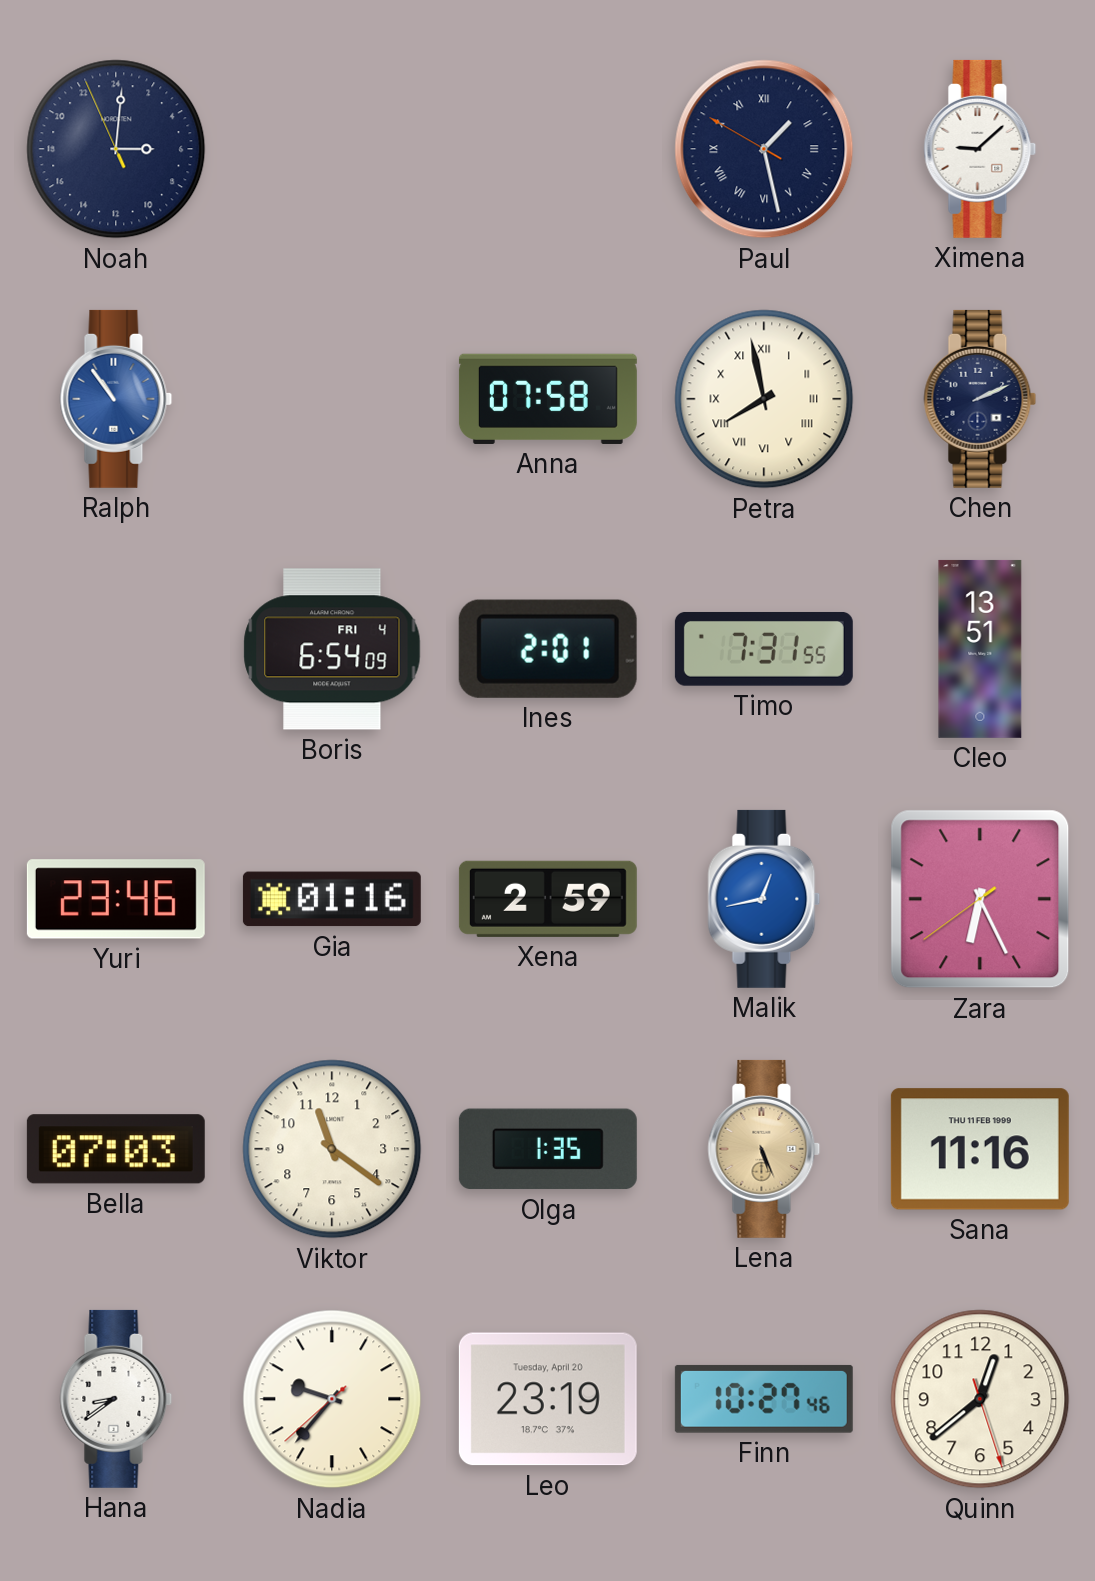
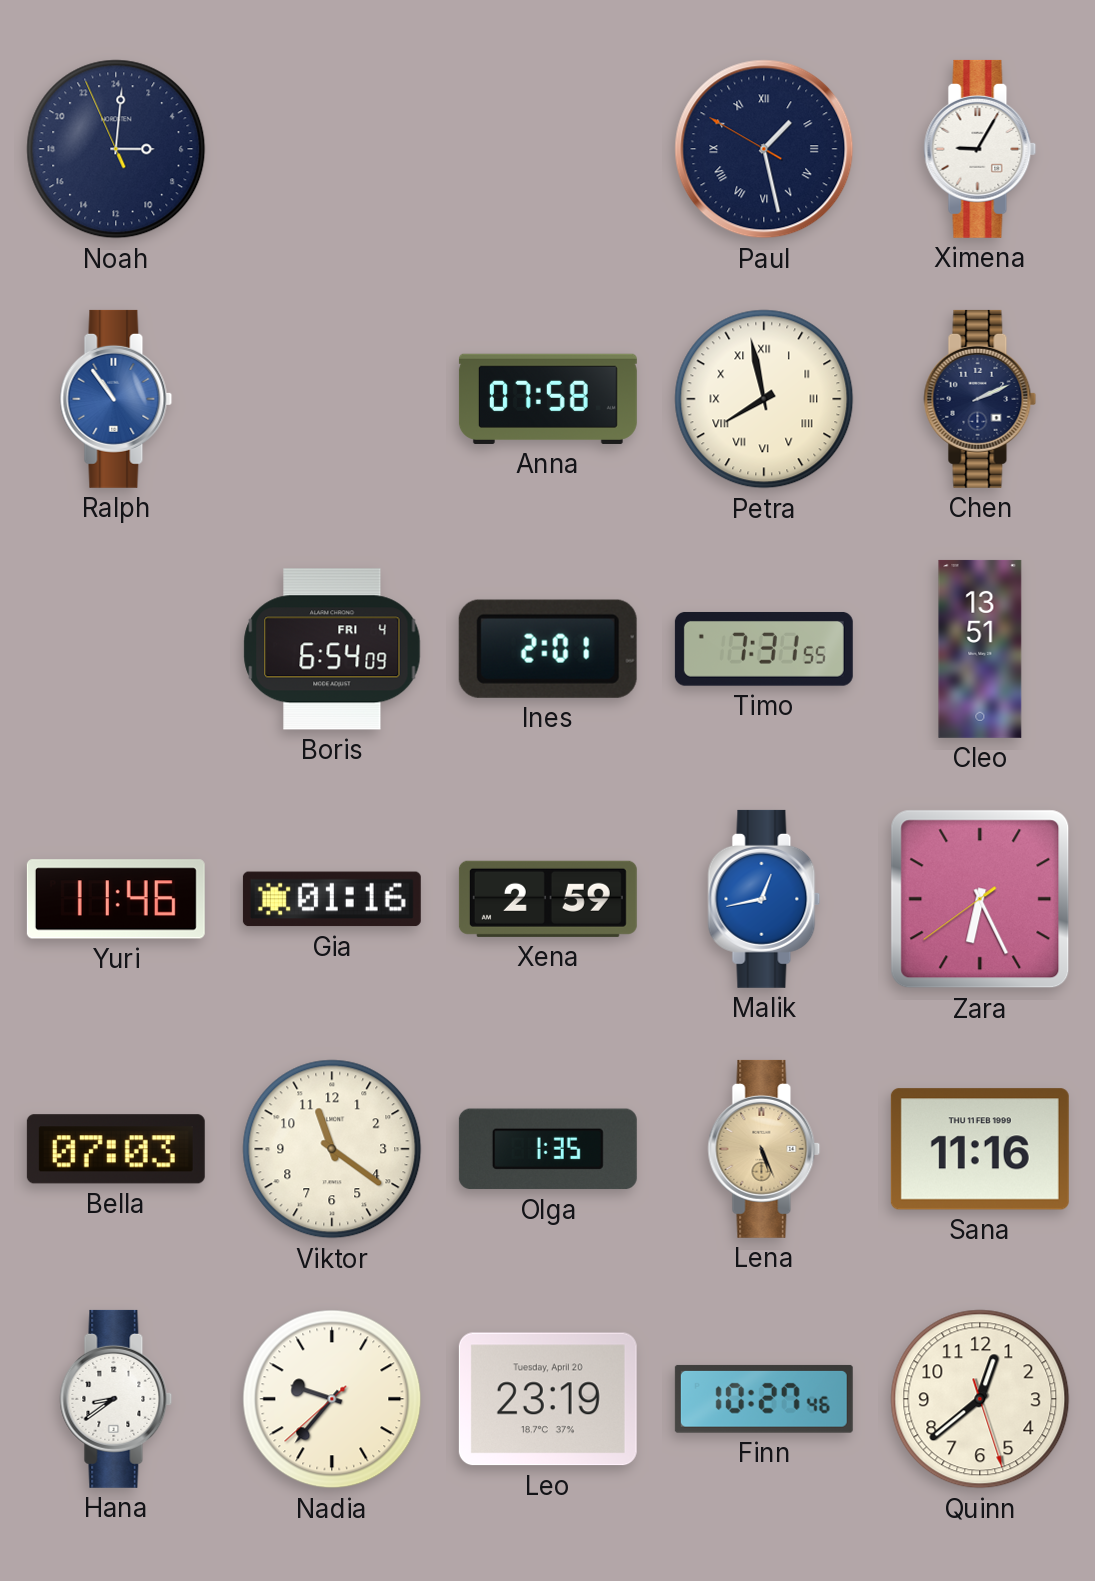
Ximena: 9:08 -> 9:05 (980, 149)
Yuri: 23:46 -> 11:46 (116, 899)
